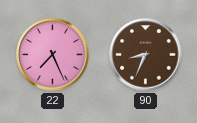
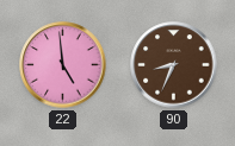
22: 7:26 -> 4:59 (63, 65)
